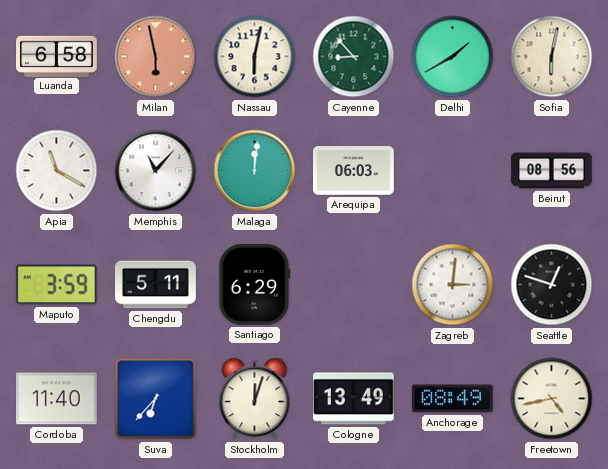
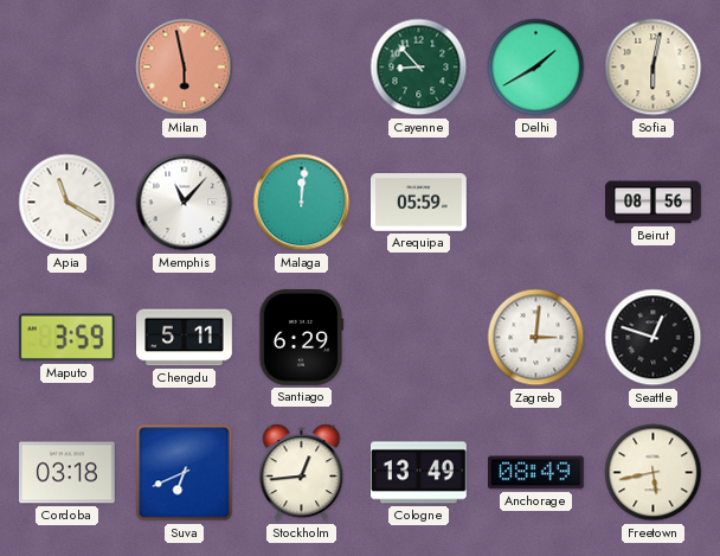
Luanda: 6:58 -> none (57, 56)
Nassau: 6:02 -> none (255, 57)
Arequipa: 06:03 -> 05:59 (419, 203)
Cordoba: 11:40 -> 03:18 (67, 473)
Suva: 6:37 -> 6:41 (185, 473)
Stockholm: 12:03 -> 12:44 (302, 473)
Freetown: 4:43 -> 5:43 (654, 473)
